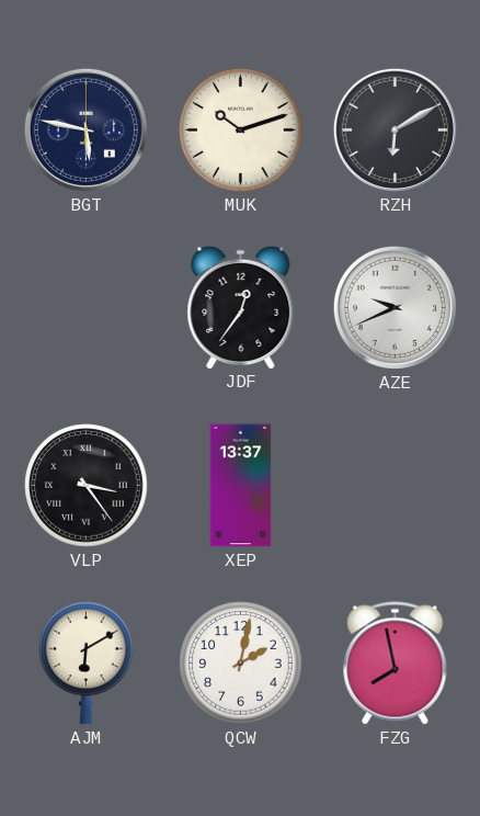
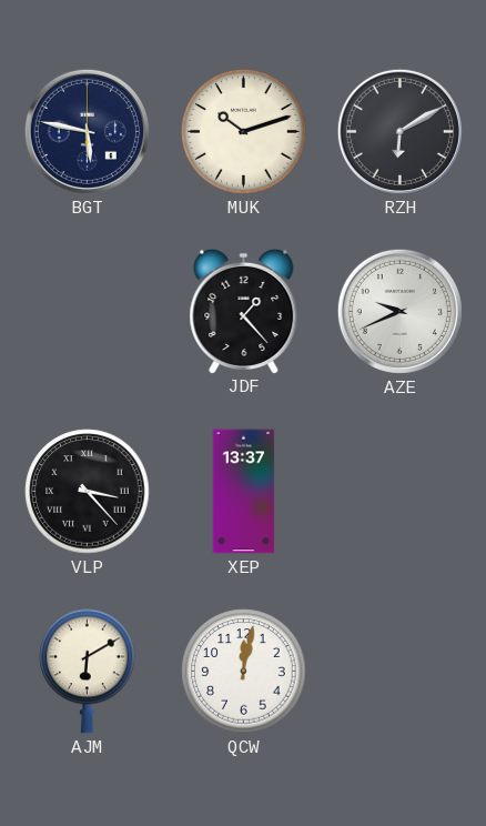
JDF: 12:36 -> 1:23 (244, 311)
VLP: 3:24 -> 3:23 (88, 492)
QCW: 2:02 -> 12:02 (244, 672)
FZG: 7:58 -> none (396, 664)
